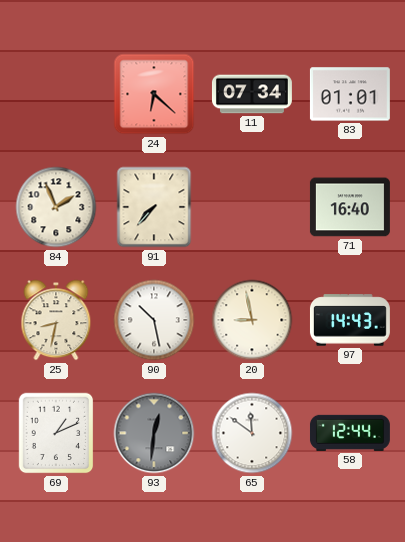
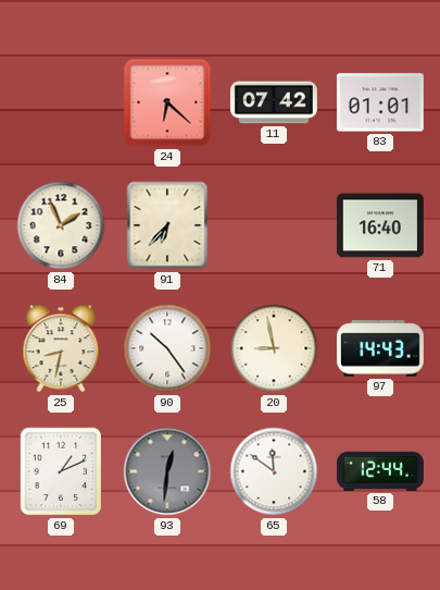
11: 07:34 -> 07:42 (274, 102)
91: 7:37 -> 6:37 (167, 225)
90: 10:28 -> 10:24 (167, 348)
